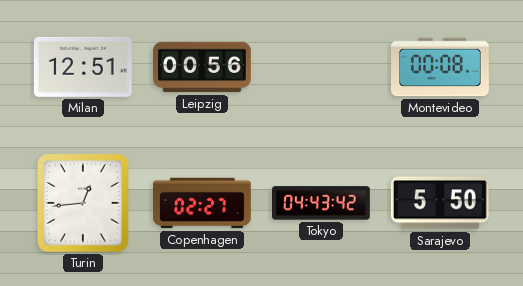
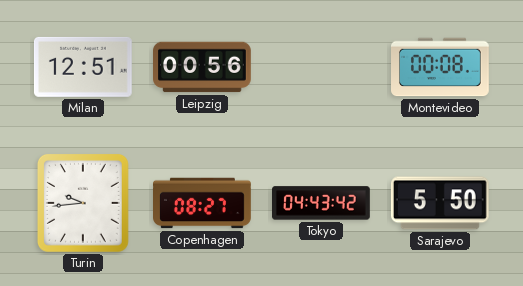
Turin: 12:44 -> 9:44 (83, 203)
Copenhagen: 02:27 -> 08:27 (202, 203)
